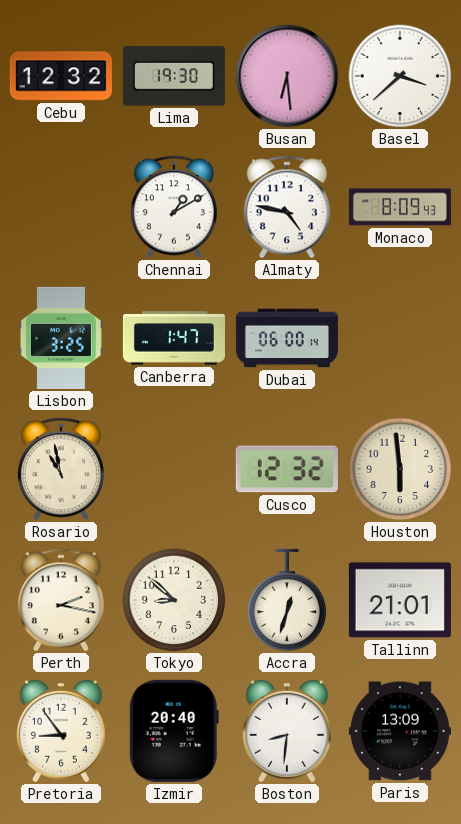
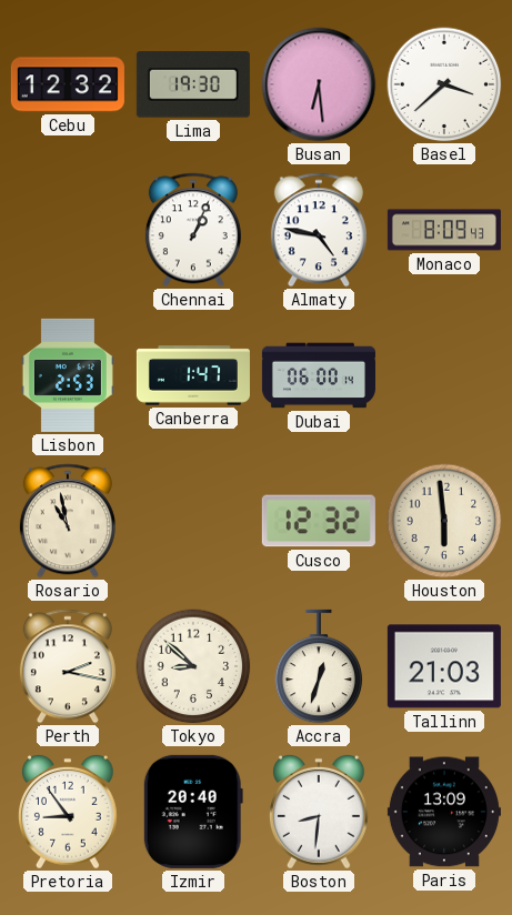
Chennai: 1:10 -> 1:04 (193, 230)
Lisbon: 3:25 -> 2:53 (68, 375)
Tallinn: 21:01 -> 21:03 (444, 666)
